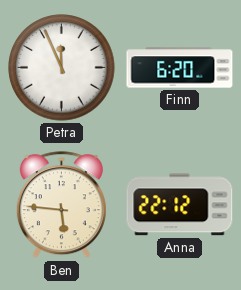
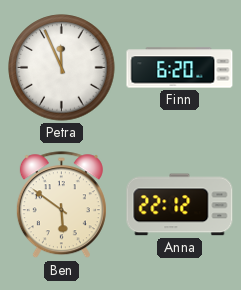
Ben: 5:46 -> 5:51 (61, 205)
